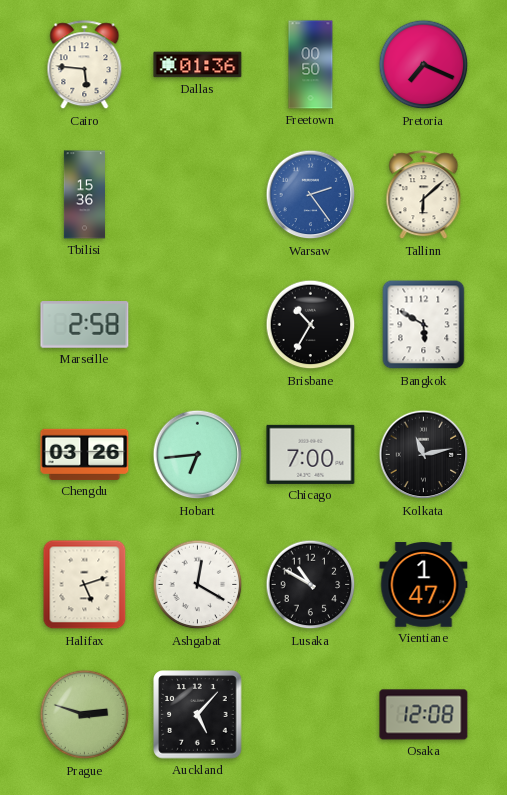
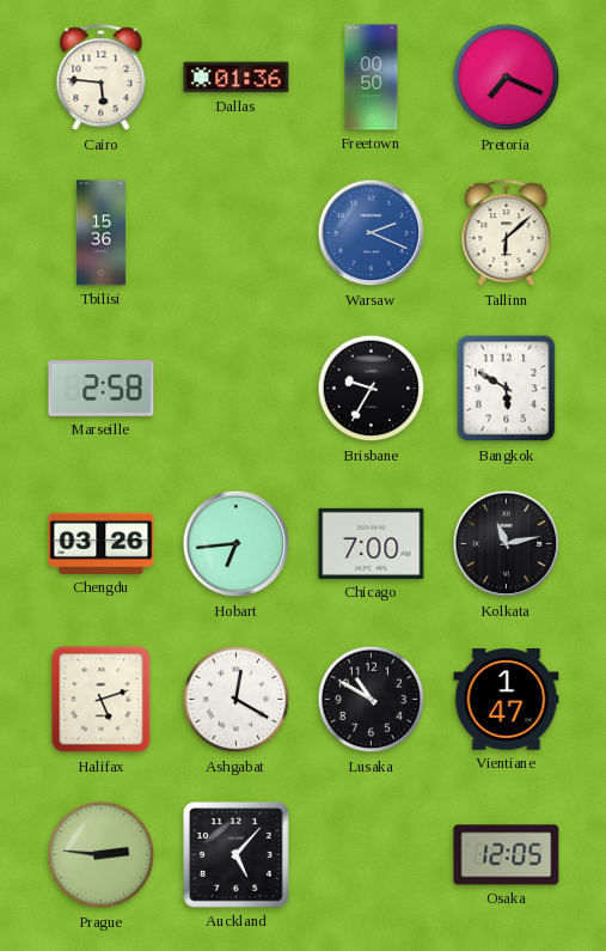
Warsaw: 2:24 -> 2:19 (372, 233)
Brisbane: 10:35 -> 9:35 (372, 389)
Prague: 2:48 -> 2:46 (102, 855)
Osaka: 12:08 -> 12:05 (507, 855)
